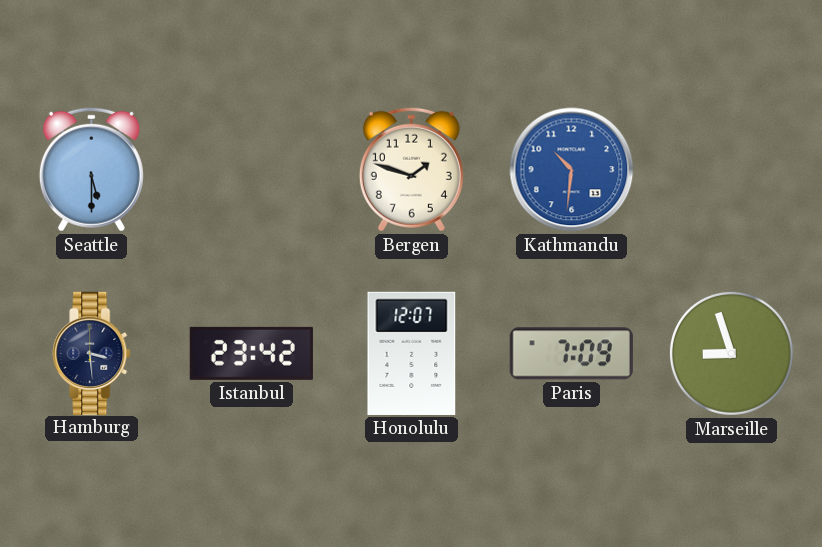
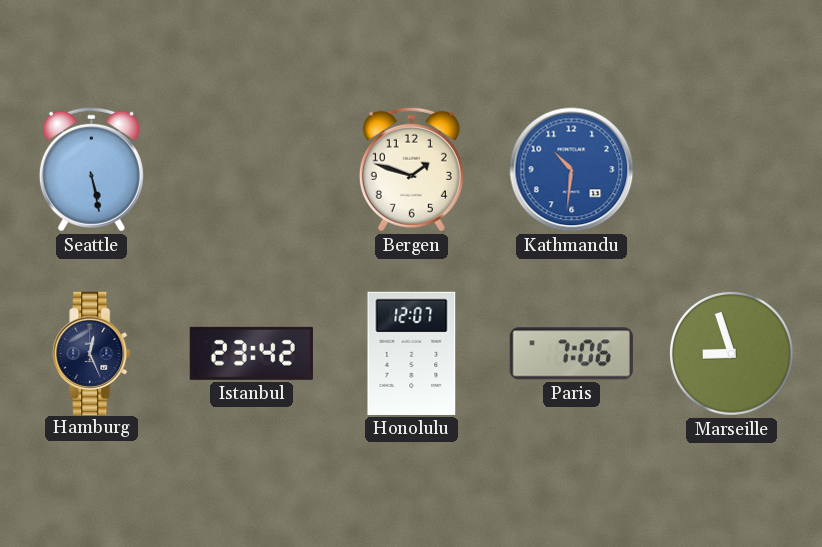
Seattle: 5:30 -> 5:28 (91, 169)
Hamburg: 3:29 -> 12:26 (92, 353)
Paris: 7:09 -> 7:06 (571, 354)
